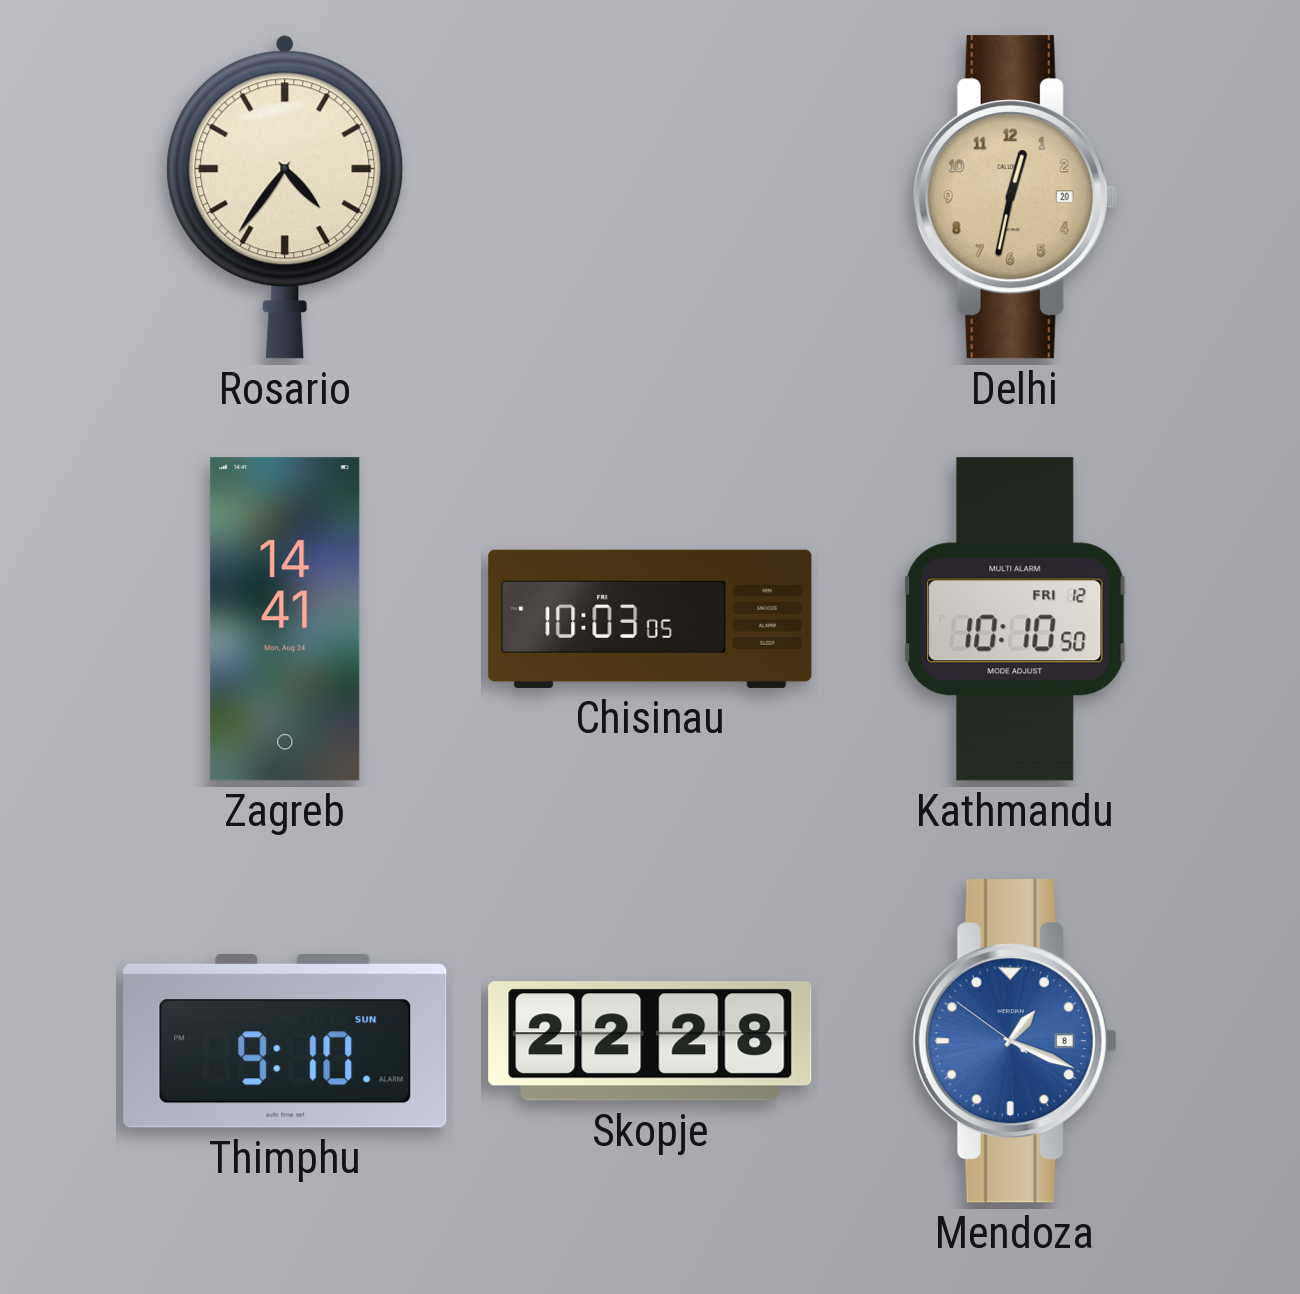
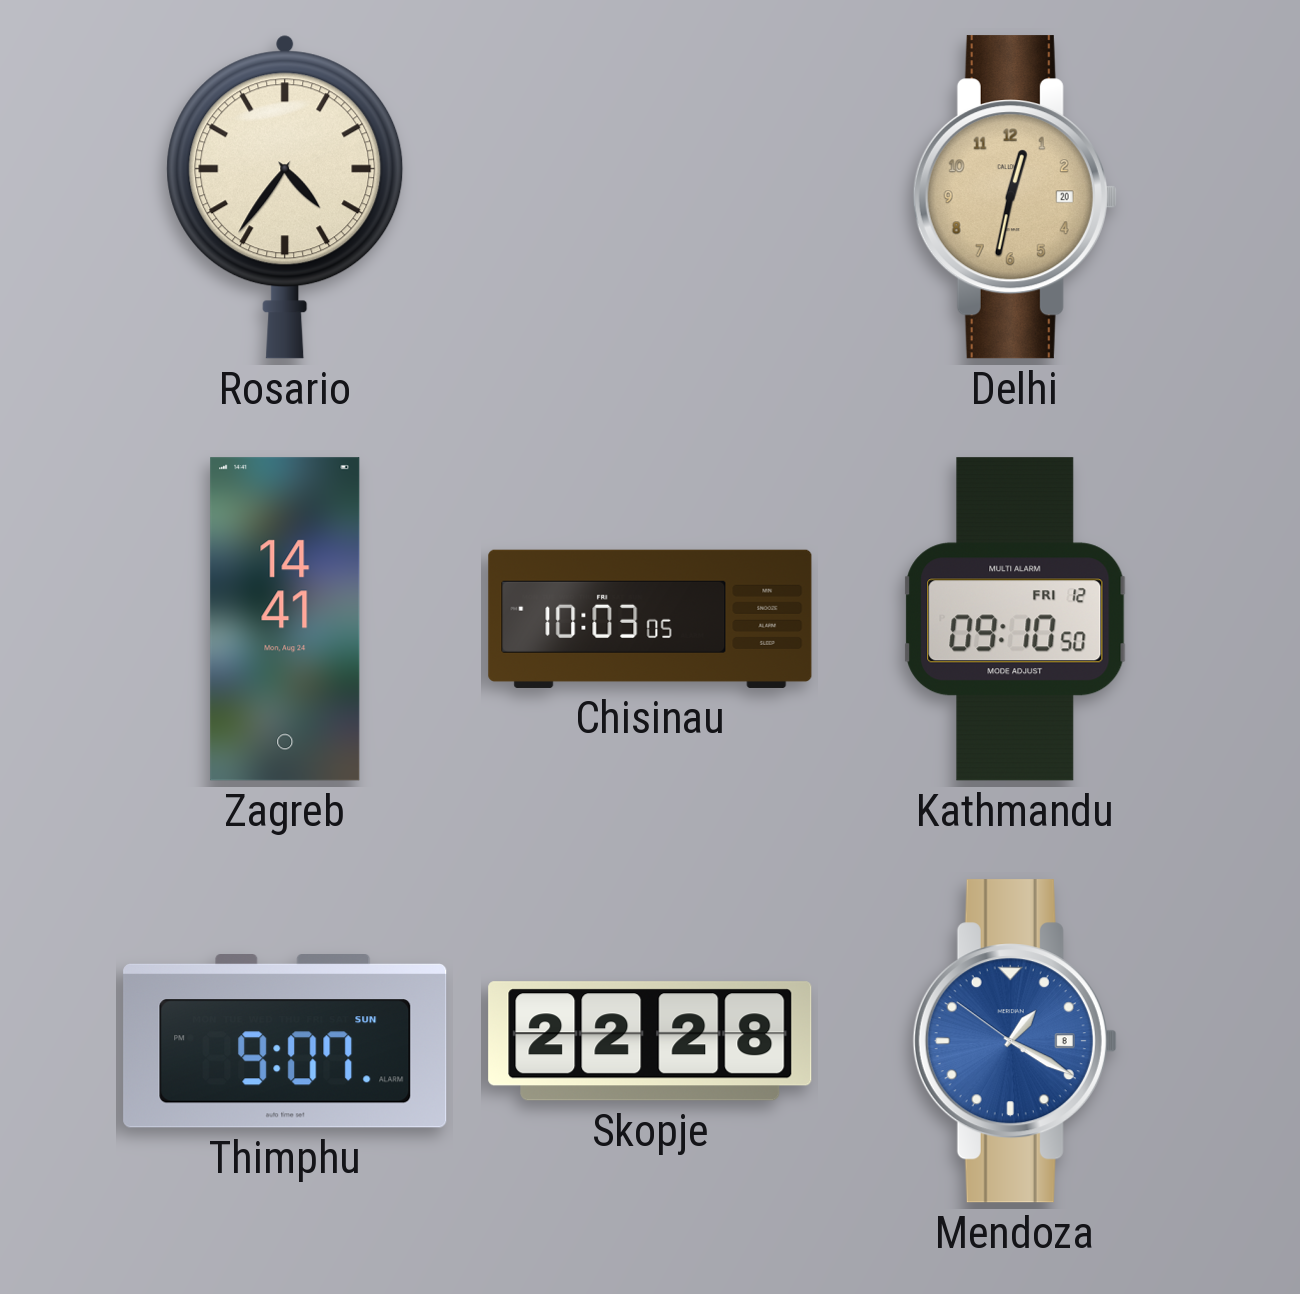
Kathmandu: 10:10 -> 09:10 (1015, 619)
Thimphu: 9:10 -> 9:07 (285, 1042)
Mendoza: 1:18 -> 1:19 (1015, 1041)
